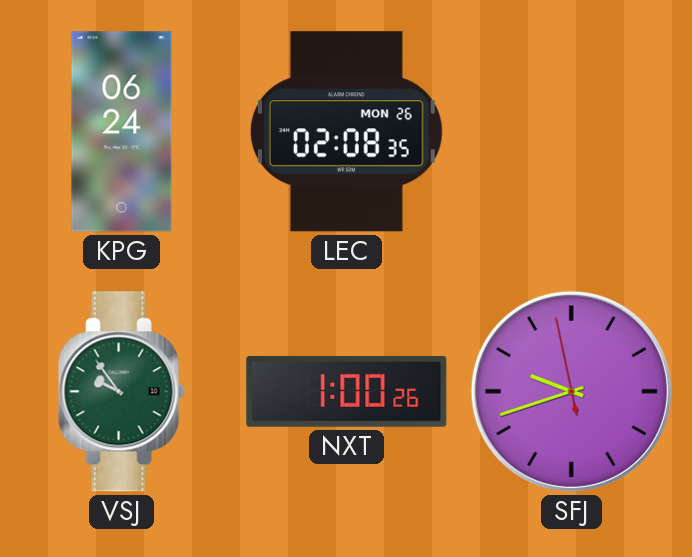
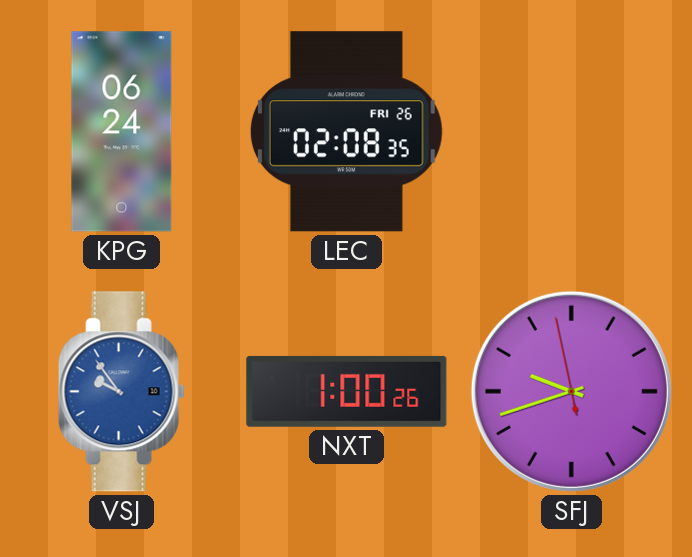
LEC date: MON 26 -> FRI 26 (346, 132)
VSJ dial: green -> blue (121, 392)
